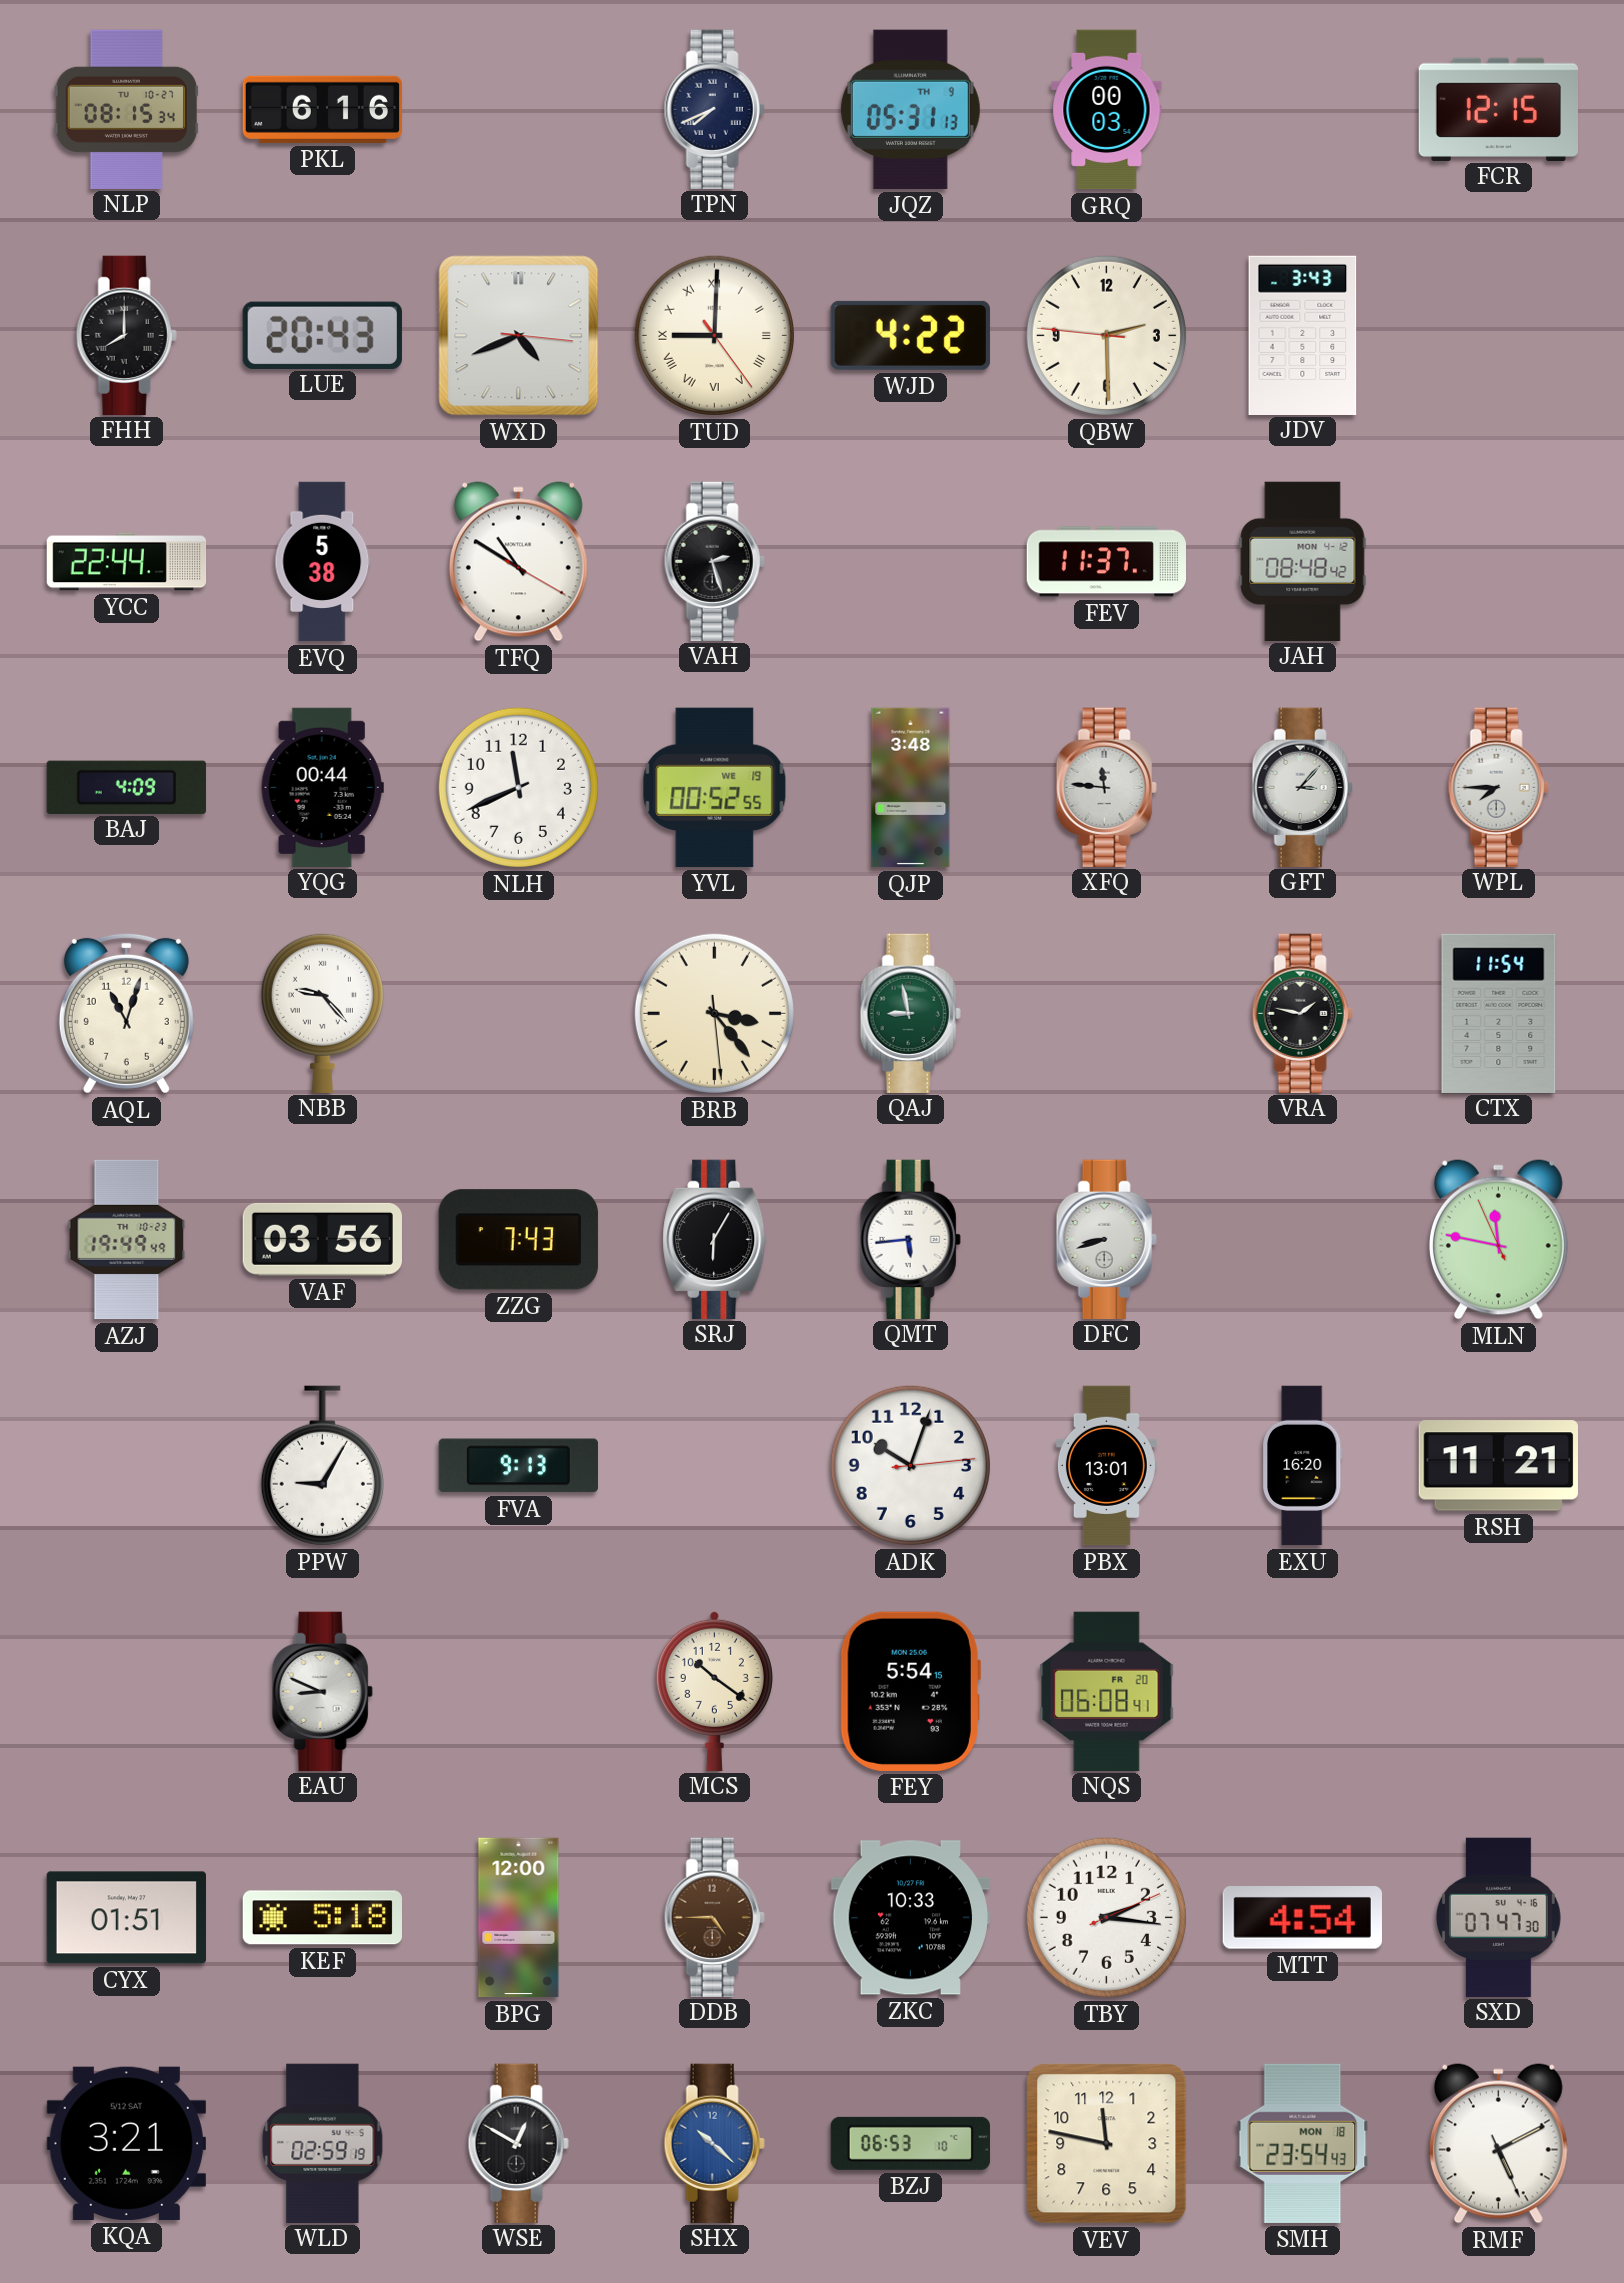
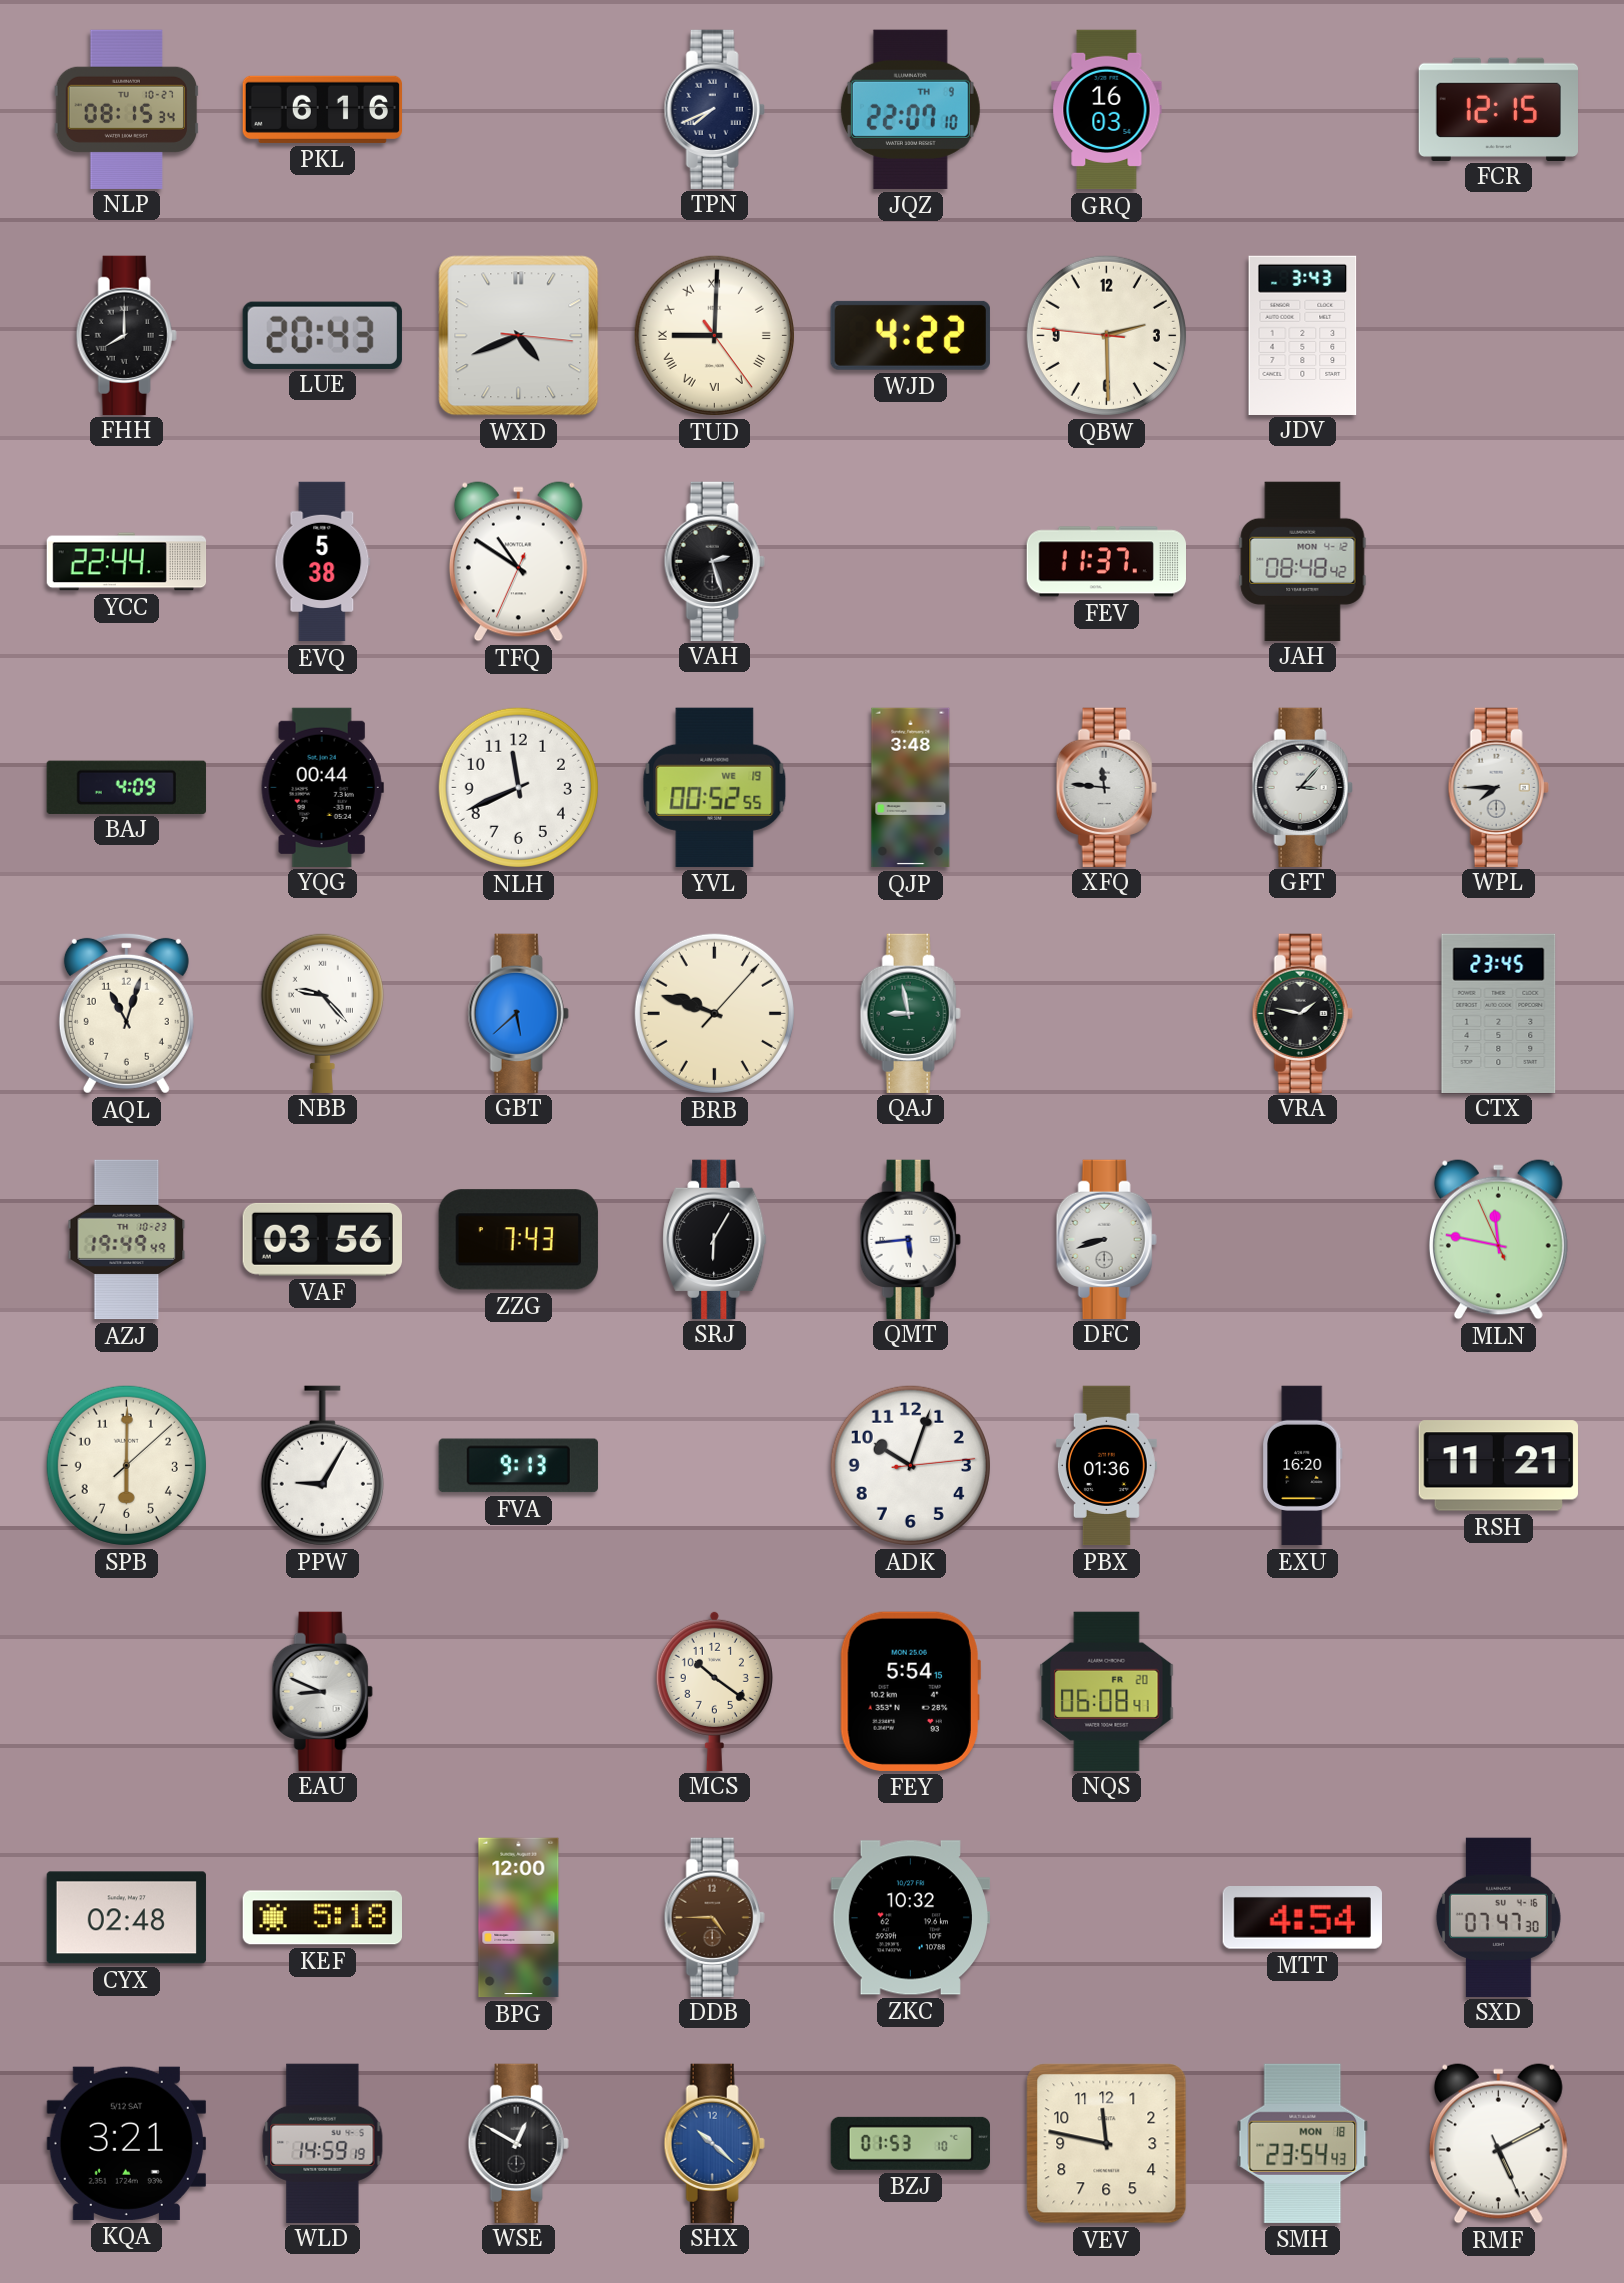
JQZ: 05:31 -> 22:07 (910, 109)
GRQ: 00:03 -> 16:03 (1107, 110)
TFQ: 10:50:20 -> 10:50:34 (518, 562)
GBT: none -> 5:38 (518, 1013)
BRB: 3:23 -> 9:48 (714, 1013)
CTX: 11:54 -> 23:45 (1499, 1013)
SPB: none -> 6:00 (126, 1465)
PBX: 13:01 -> 01:36 (1106, 1466)
CYX: 01:51 -> 02:48 (126, 1918)
ZKC: 10:33 -> 10:32 (910, 1918)
TBY: 2:16 -> none (1106, 1917)
WLD: 02:59 -> 14:59 (323, 2143)
BZJ: 06:53 -> 01:53 (910, 2143)
